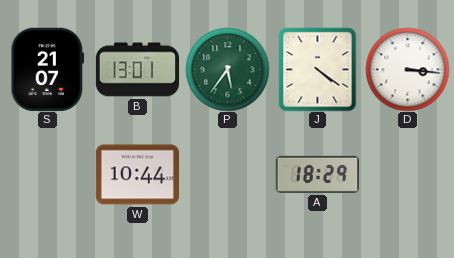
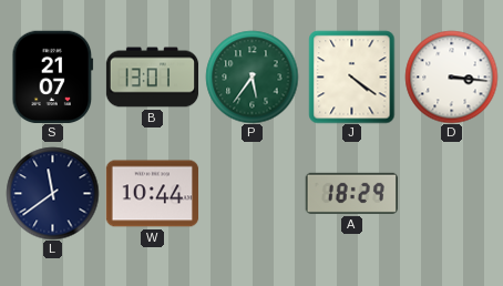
L: none -> 11:39 (52, 193)
